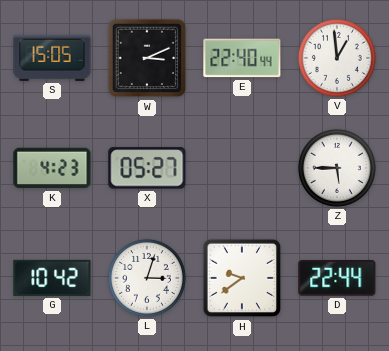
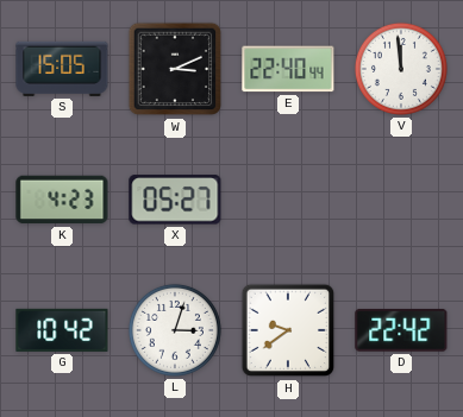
V: 12:59 -> 11:59 (401, 69)
Z: 5:45 -> none (337, 168)
D: 22:44 -> 22:42 (401, 330)
